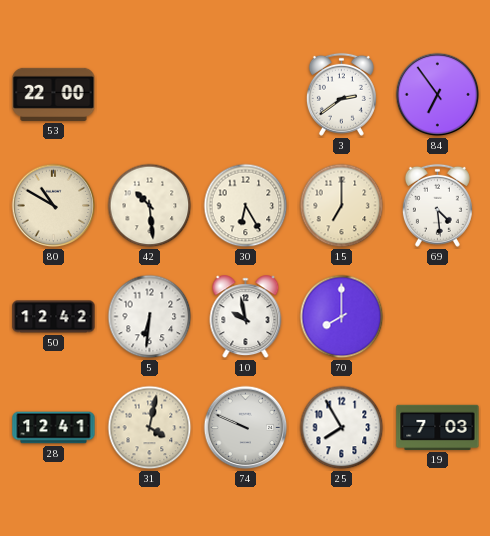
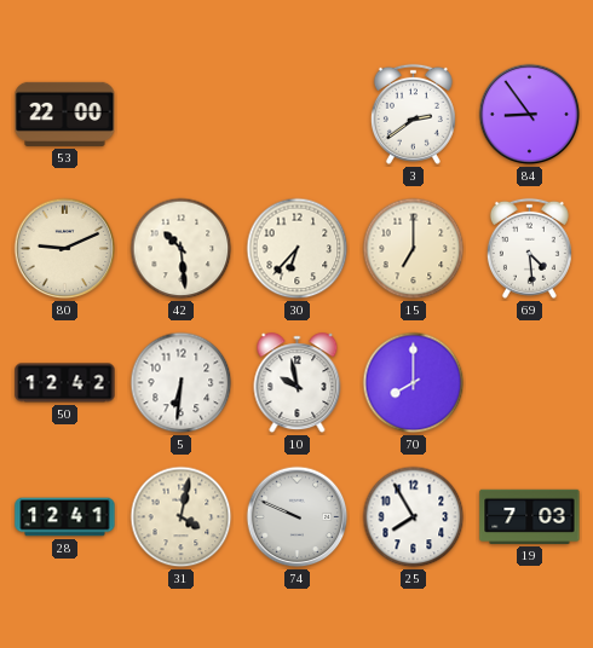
84: 6:54 -> 8:54 (530, 115)
80: 10:50 -> 9:11 (65, 249)
30: 6:25 -> 6:37 (298, 249)
